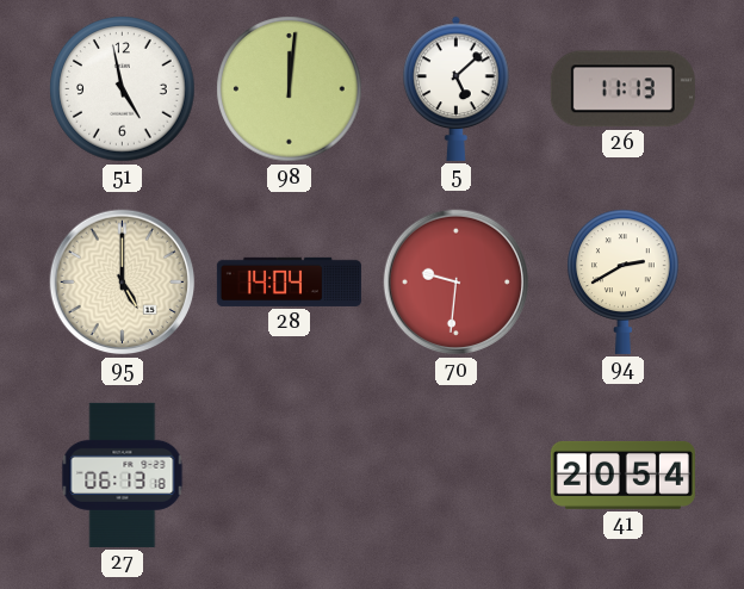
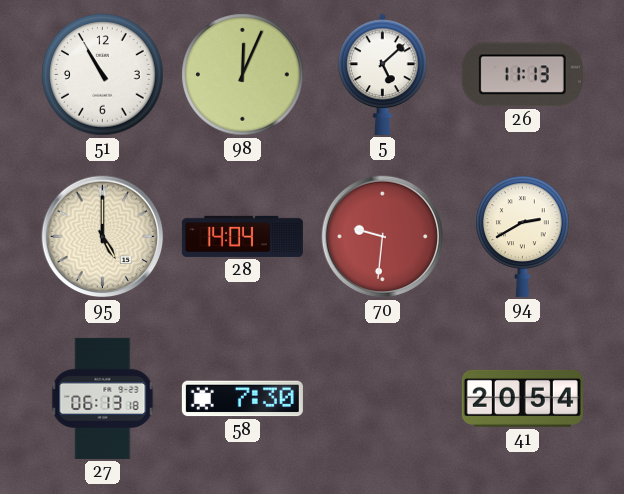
51: 4:58 -> 10:55 (103, 75)
98: 12:01 -> 12:04 (243, 75)
58: none -> 7:30 (242, 399)
